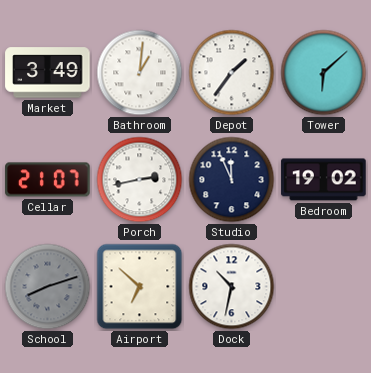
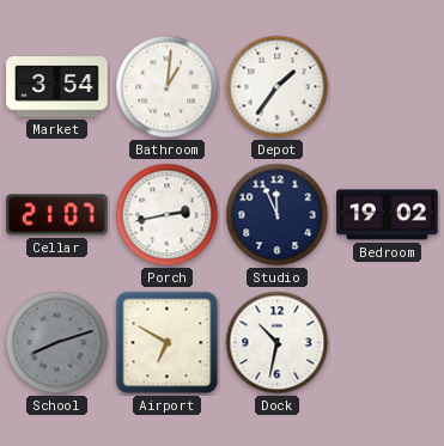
Market: 3:49 -> 3:54 (57, 87)
Tower: 6:08 -> none (324, 73)
Airport: 6:52 -> 6:50 (168, 343)
